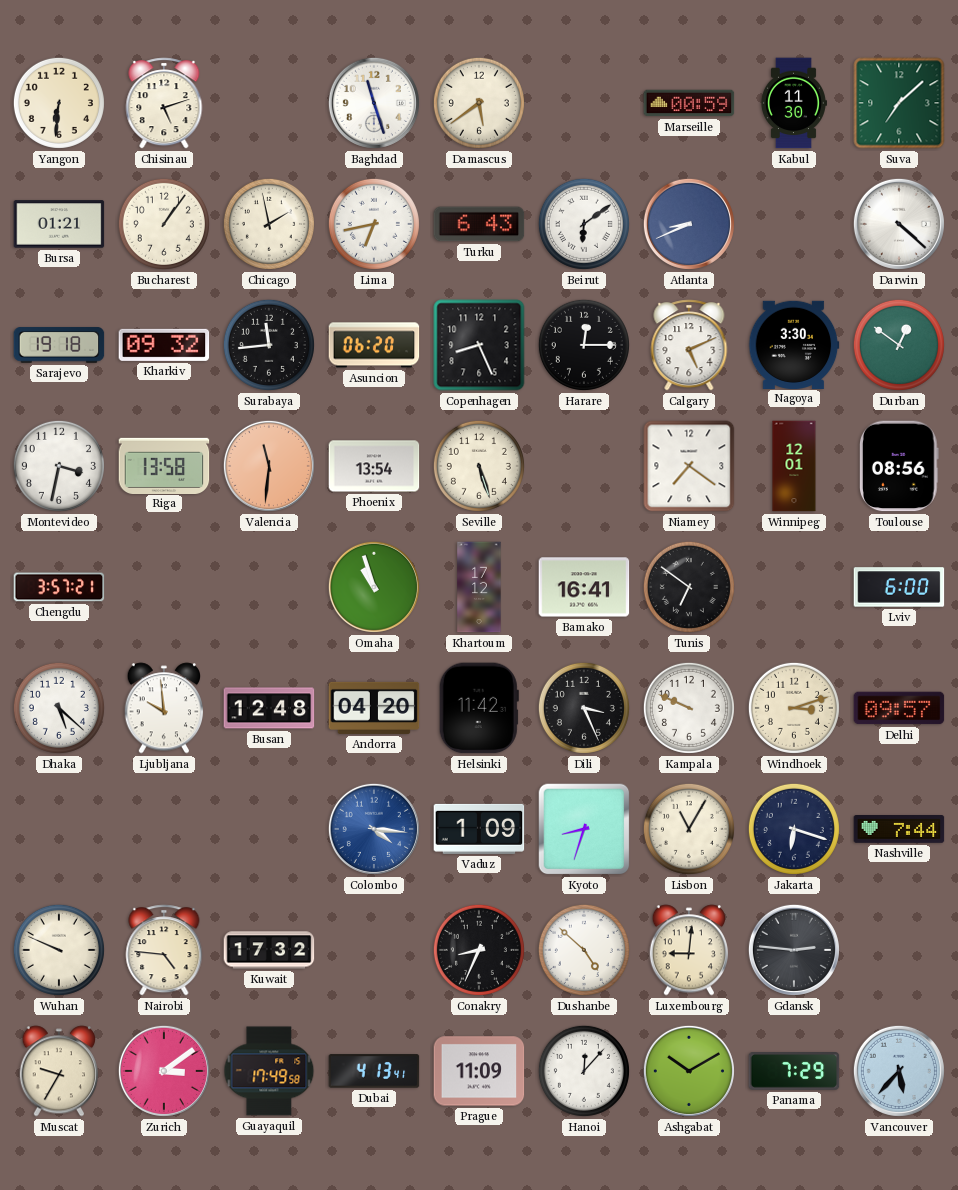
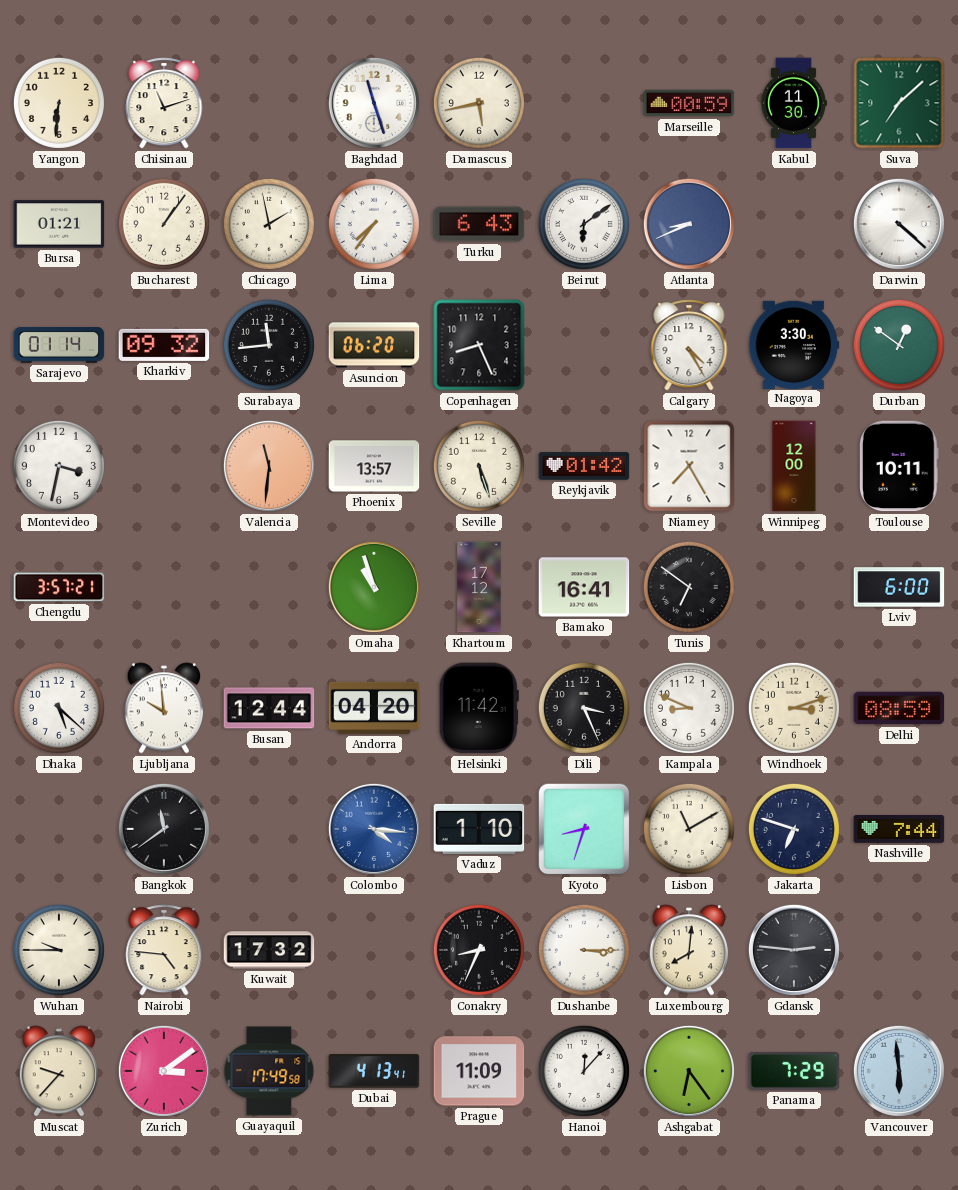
Chisinau: 5:12 -> 11:12 (164, 103)
Damascus: 5:39 -> 5:43 (479, 103)
Lima: 6:43 -> 7:36 (374, 224)
Sarajevo: 19:18 -> 01:14 (59, 345)
Harare: 12:15 -> none (584, 345)
Calgary: 5:11 -> 4:25 (689, 345)
Riga: 13:58 -> none (164, 465)
Phoenix: 13:54 -> 13:57 (374, 466)
Reykjavik: none -> 01:42 (584, 466)
Niamey: 7:21 -> 7:25 (689, 466)
Winnipeg: 12:01 -> 12:00 (794, 466)
Toulouse: 08:56 -> 10:11 (900, 466)
Busan: 12:48 -> 12:44 (269, 708)
Kampala: 9:49 -> 8:49 (689, 708)
Delhi: 09:57 -> 08:59 (899, 708)
Bangkok: none -> 11:39 (164, 829)
Vaduz: 1:09 -> 1:10 (479, 829)
Lisbon: 11:05 -> 11:10 (689, 829)
Jakarta: 6:18 -> 6:48 (794, 829)
Wuhan: 9:49 -> 9:45 (59, 950)
Dushanbe: 4:52 -> 3:15 (584, 950)
Luxembourg: 9:01 -> 8:01 (689, 950)
Muscat: 9:35 -> 9:37 (59, 1071)
Ashgabat: 10:10 -> 6:24 (689, 1071)
Vancouver: 5:37 -> 5:59 (899, 1071)
